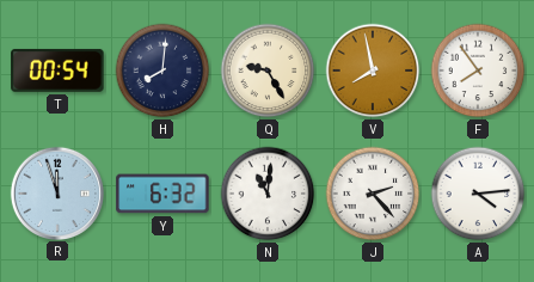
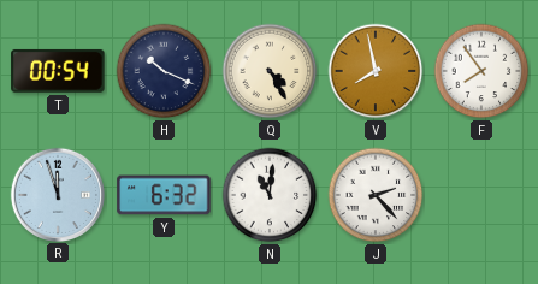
H: 8:01 -> 10:19 (164, 71)
Q: 9:25 -> 4:25 (270, 71)
A: 4:14 -> none (478, 194)
